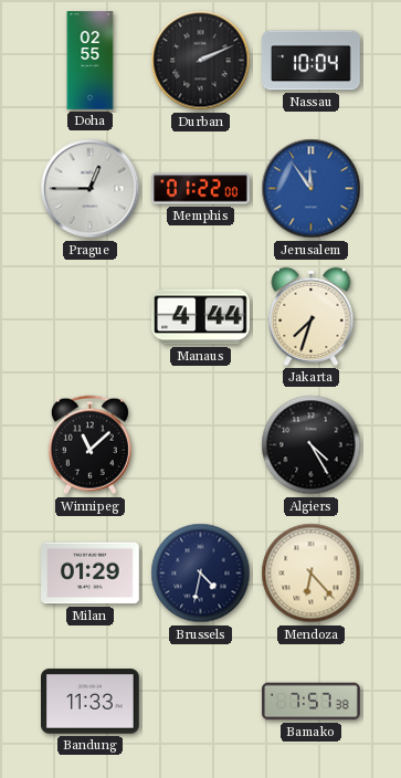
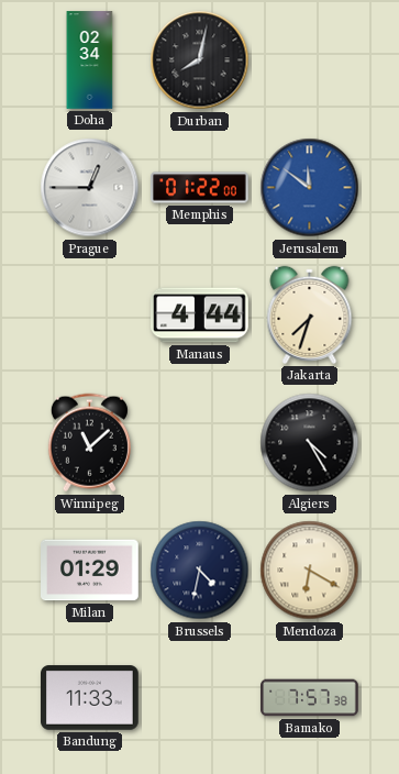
Doha: 02:55 -> 02:34 (90, 60)
Durban: 2:11 -> 8:02 (200, 60)
Nassau: 10:04 -> none (312, 61)
Jerusalem: 11:54 -> 11:51 (310, 188)
Mendoza: 6:23 -> 6:20 (310, 571)
